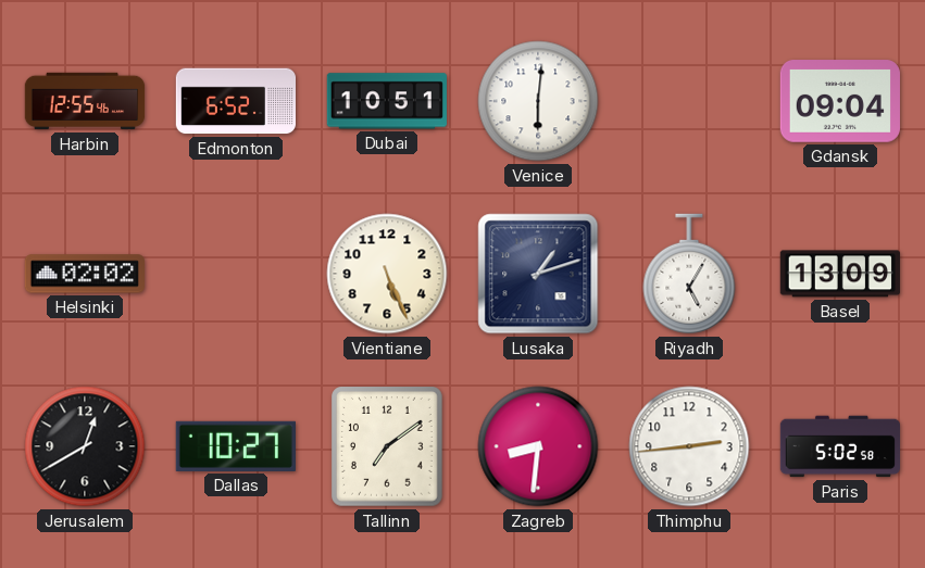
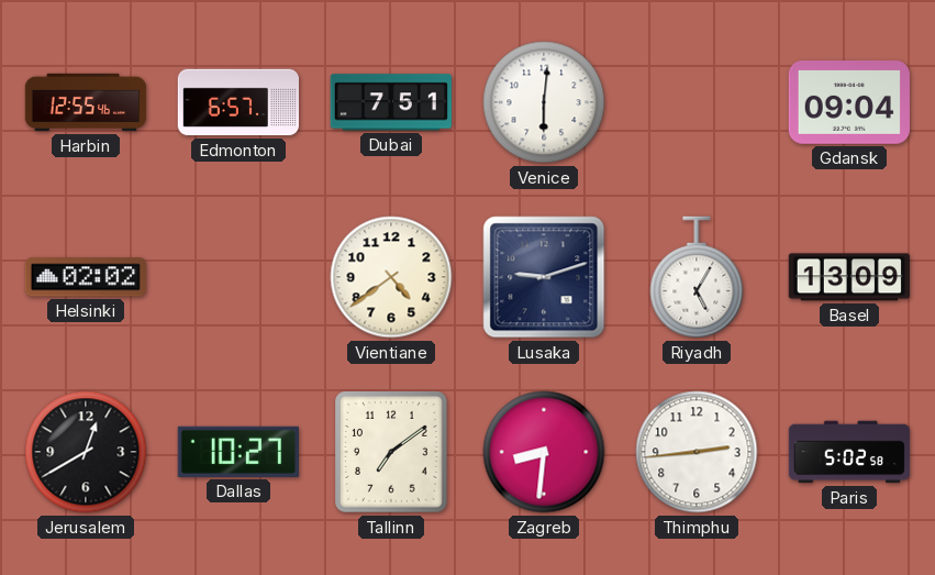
Edmonton: 6:52 -> 6:57 (237, 102)
Dubai: 10:51 -> 7:51 (391, 102)
Vientiane: 5:26 -> 4:39 (391, 277)
Lusaka: 1:12 -> 9:12 (544, 277)
